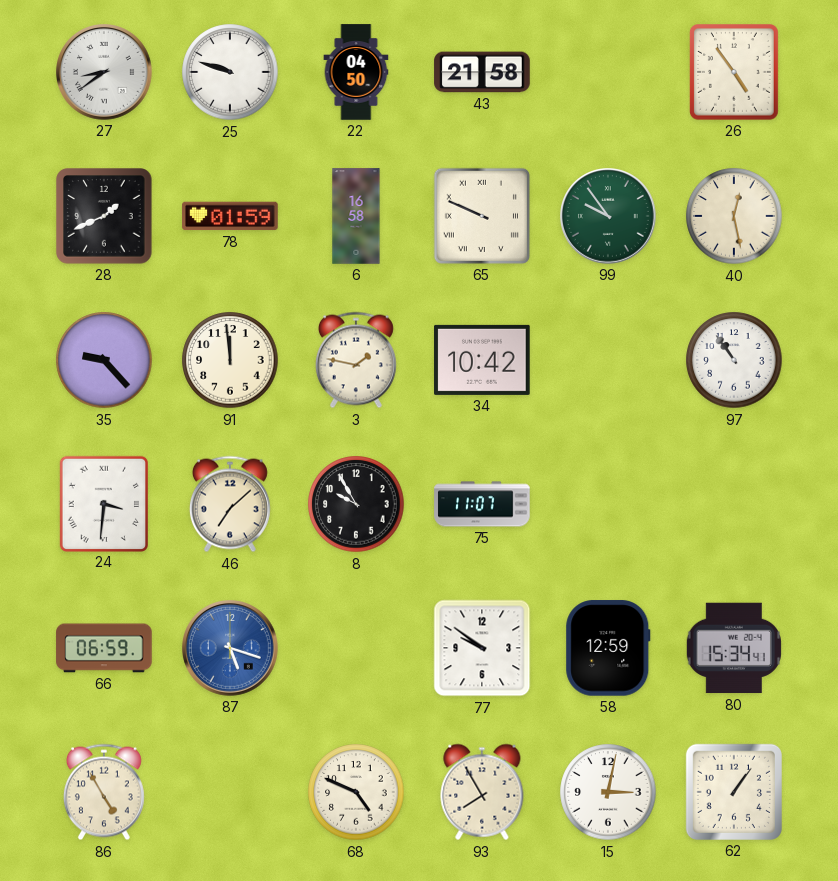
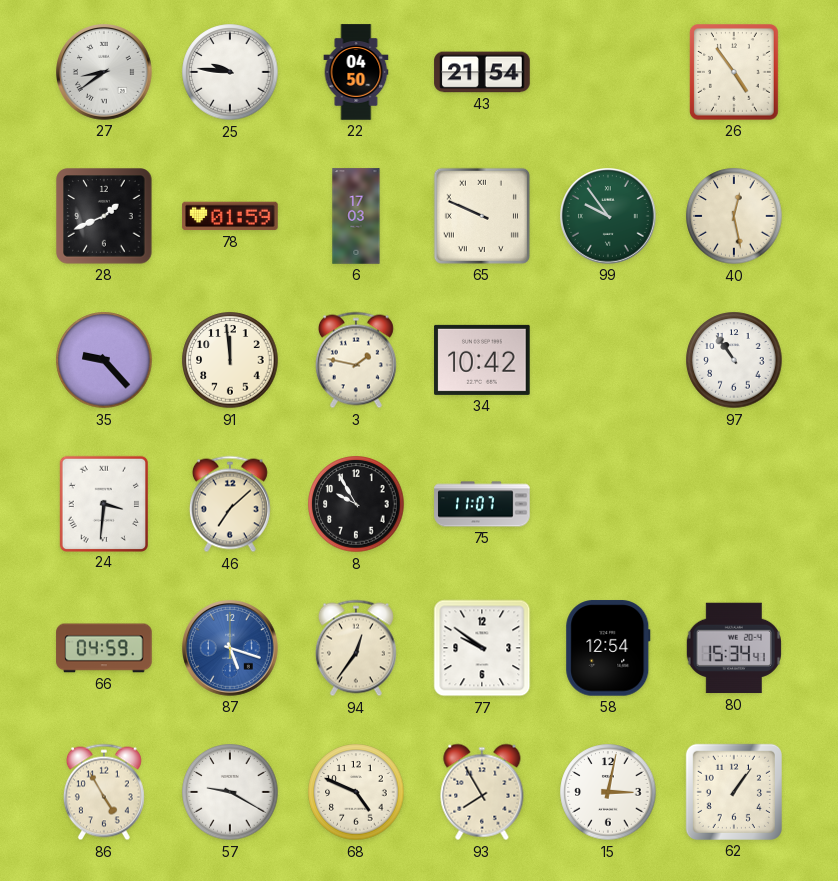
25: 9:48 -> 9:46 (230, 72)
43: 21:58 -> 21:54 (482, 72)
6: 16:58 -> 17:03 (356, 216)
66: 06:59 -> 04:59 (104, 648)
94: none -> 12:36 (356, 648)
58: 12:59 -> 12:54 (608, 648)
57: none -> 9:20 (230, 792)
